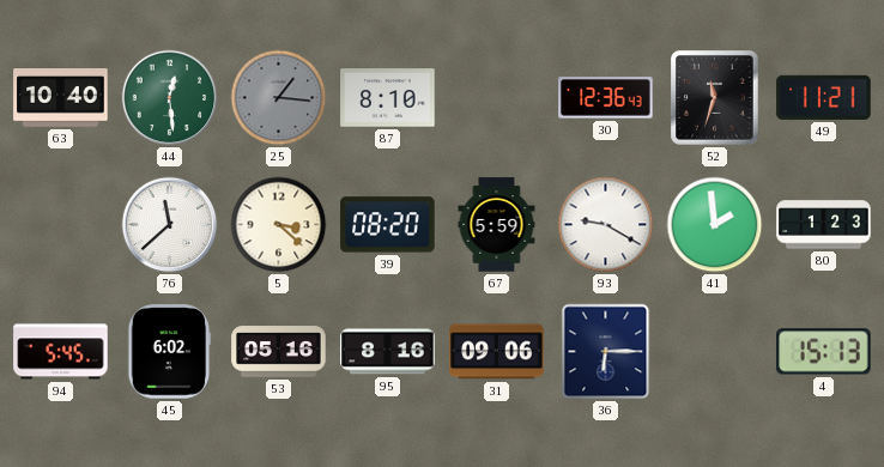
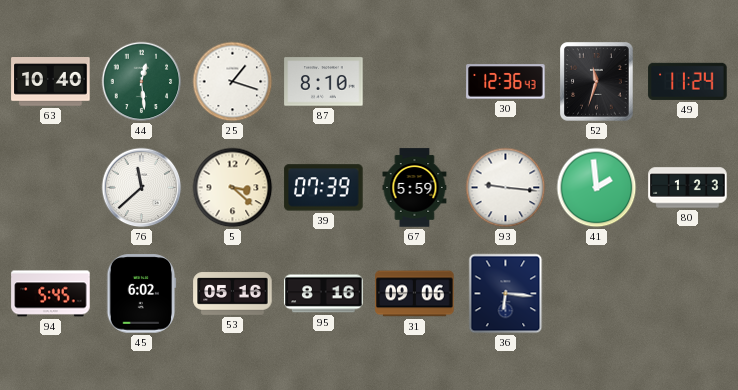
25: 1:16 -> 1:18 (233, 82)
25 dial: grey -> white (233, 82)
49: 11:21 -> 11:24 (688, 81)
39: 08:20 -> 07:39 (324, 188)
93: 9:20 -> 9:16 (506, 188)
36: 6:15 -> 6:16 (506, 294)
4: 15:13 -> none (824, 352)
